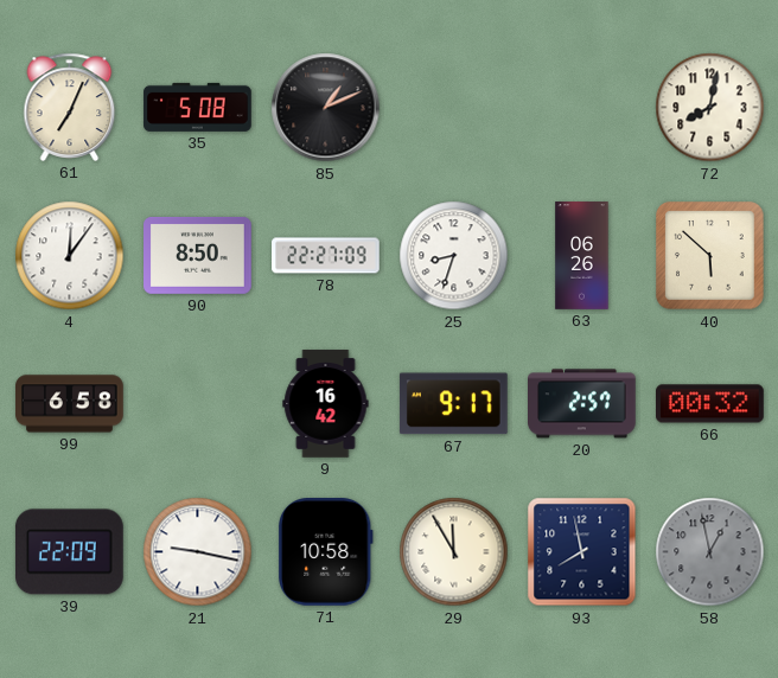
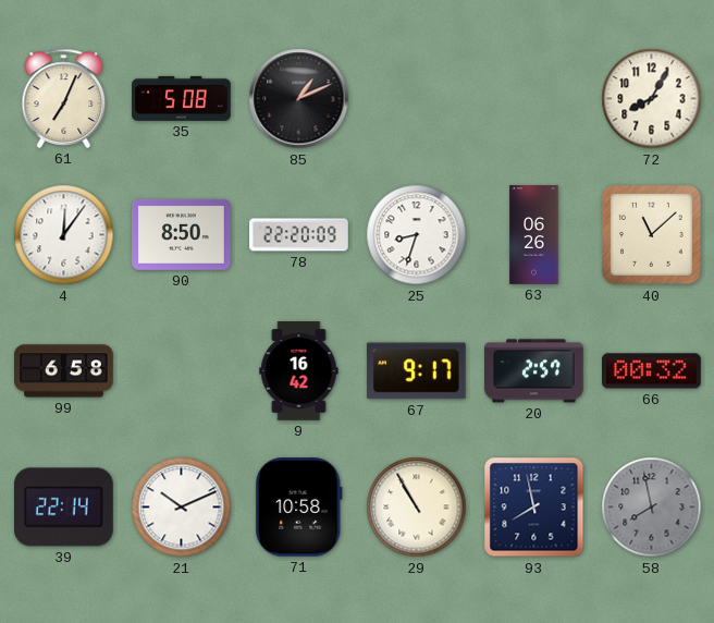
72: 8:02 -> 8:05 (652, 99)
78: 22:27 -> 22:20 (299, 235)
40: 5:52 -> 11:08 (652, 235)
39: 22:09 -> 22:14 (63, 508)
21: 9:17 -> 10:11 (182, 508)
29: 11:55 -> 10:55 (417, 508)
58: 12:58 -> 7:58 (652, 508)
